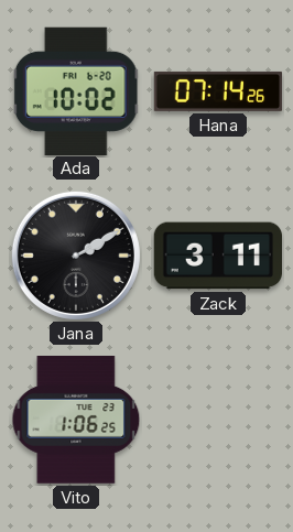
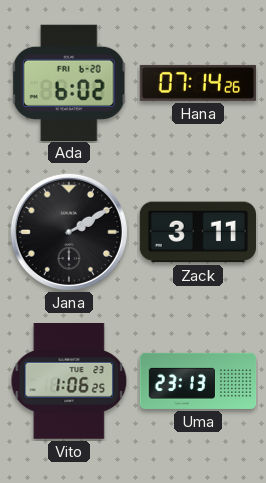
Ada: 10:02 -> 6:02 (69, 82)
Uma: none -> 23:13 (198, 381)
